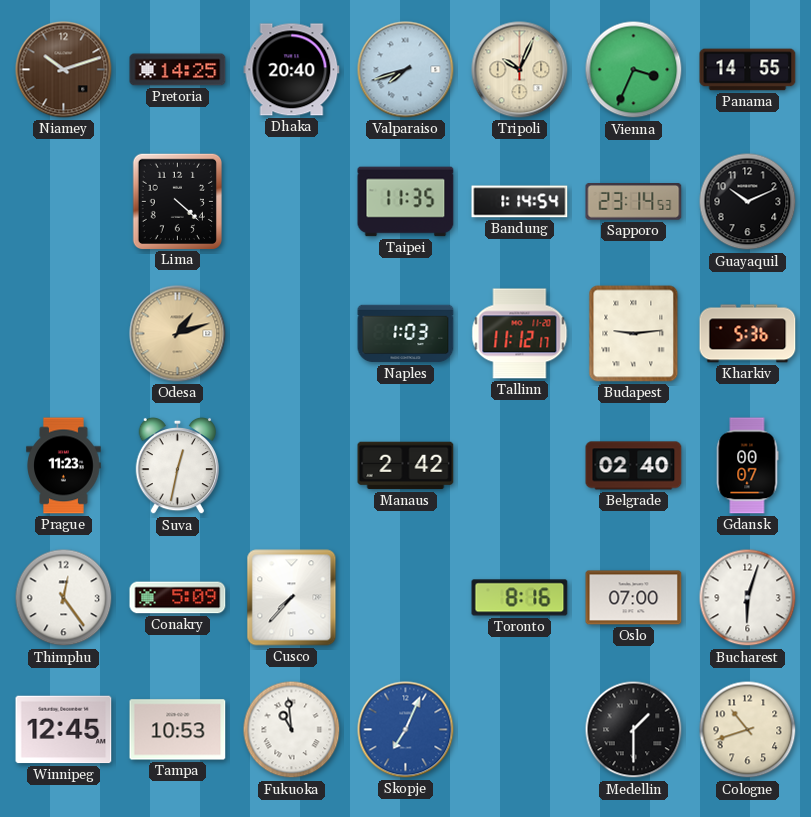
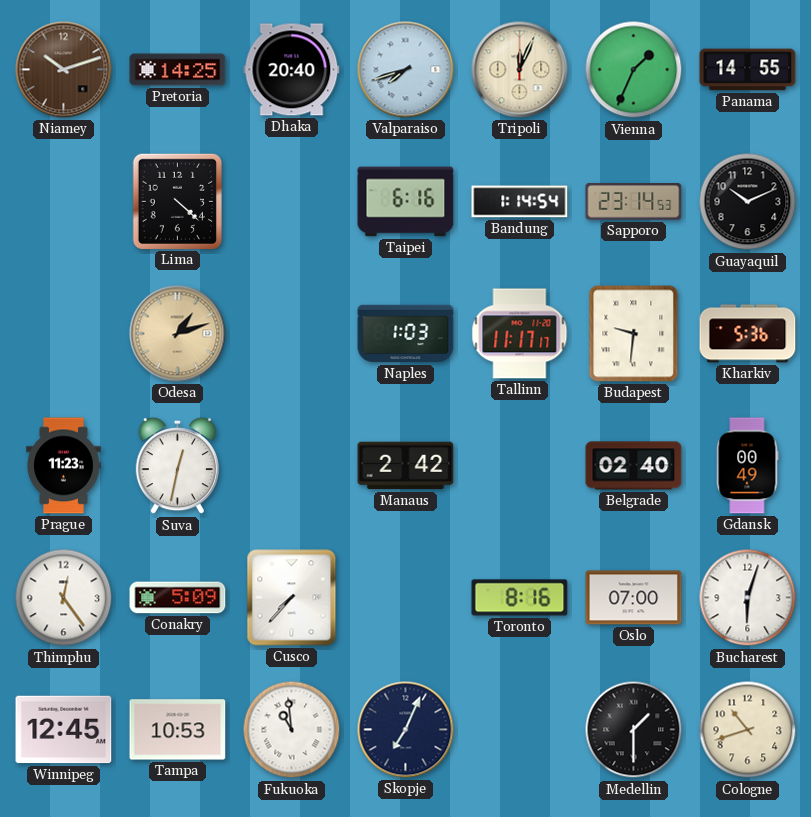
Tripoli: 10:04 -> 12:04 (520, 70)
Vienna: 3:34 -> 1:34 (634, 70)
Taipei: 11:35 -> 6:16 (406, 202)
Tallinn: 11:12 -> 11:17 (520, 334)
Budapest: 9:14 -> 9:31 (634, 334)
Gdansk: 00:07 -> 00:49 (747, 466)
Skopje dial: blue -> navy (406, 730)
